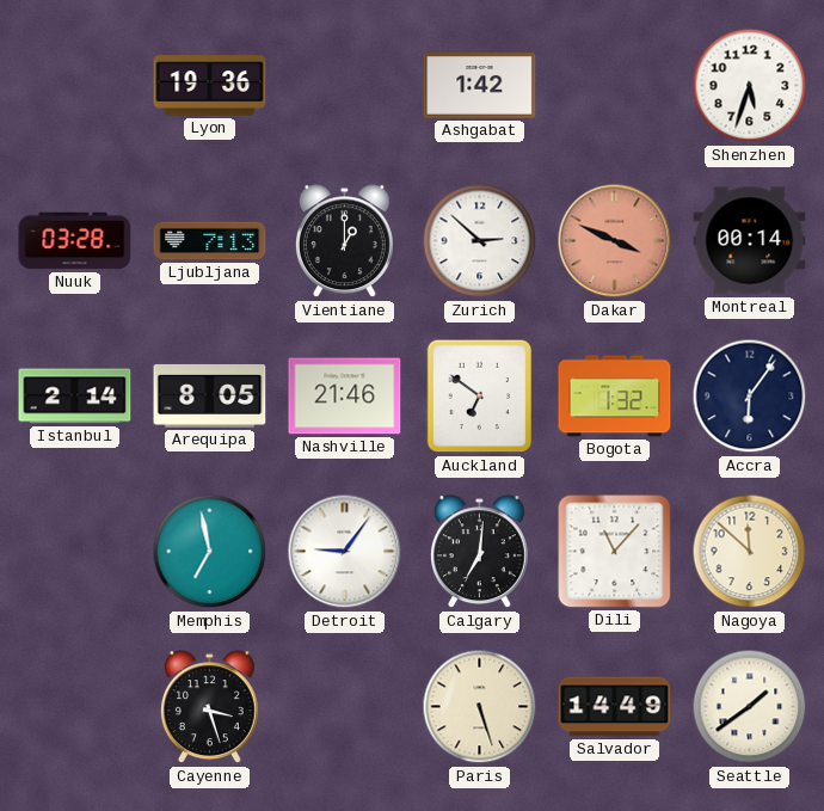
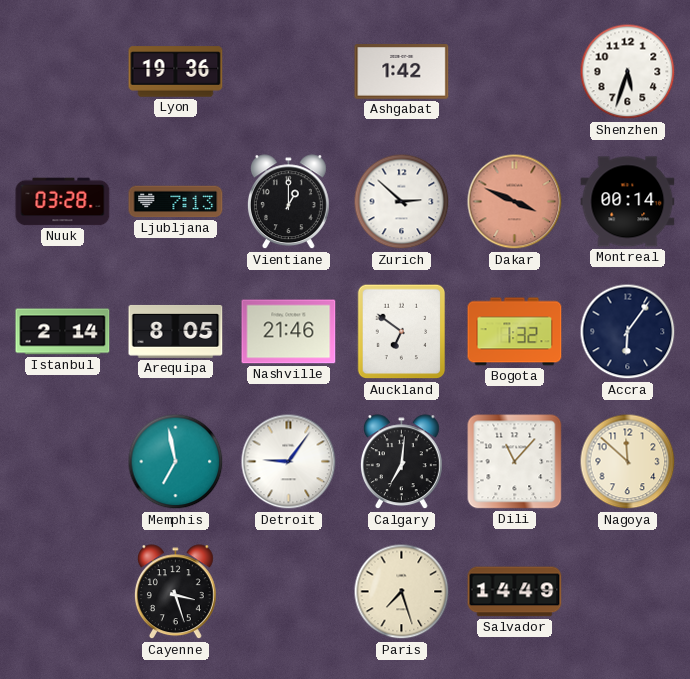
Paris: 5:27 -> 7:27 (402, 592)
Seattle: 1:39 -> none (750, 707)
